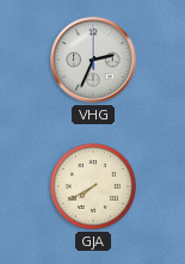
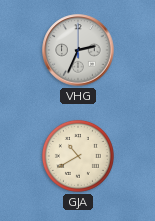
GJA: 7:40 -> 10:40 (78, 156)
